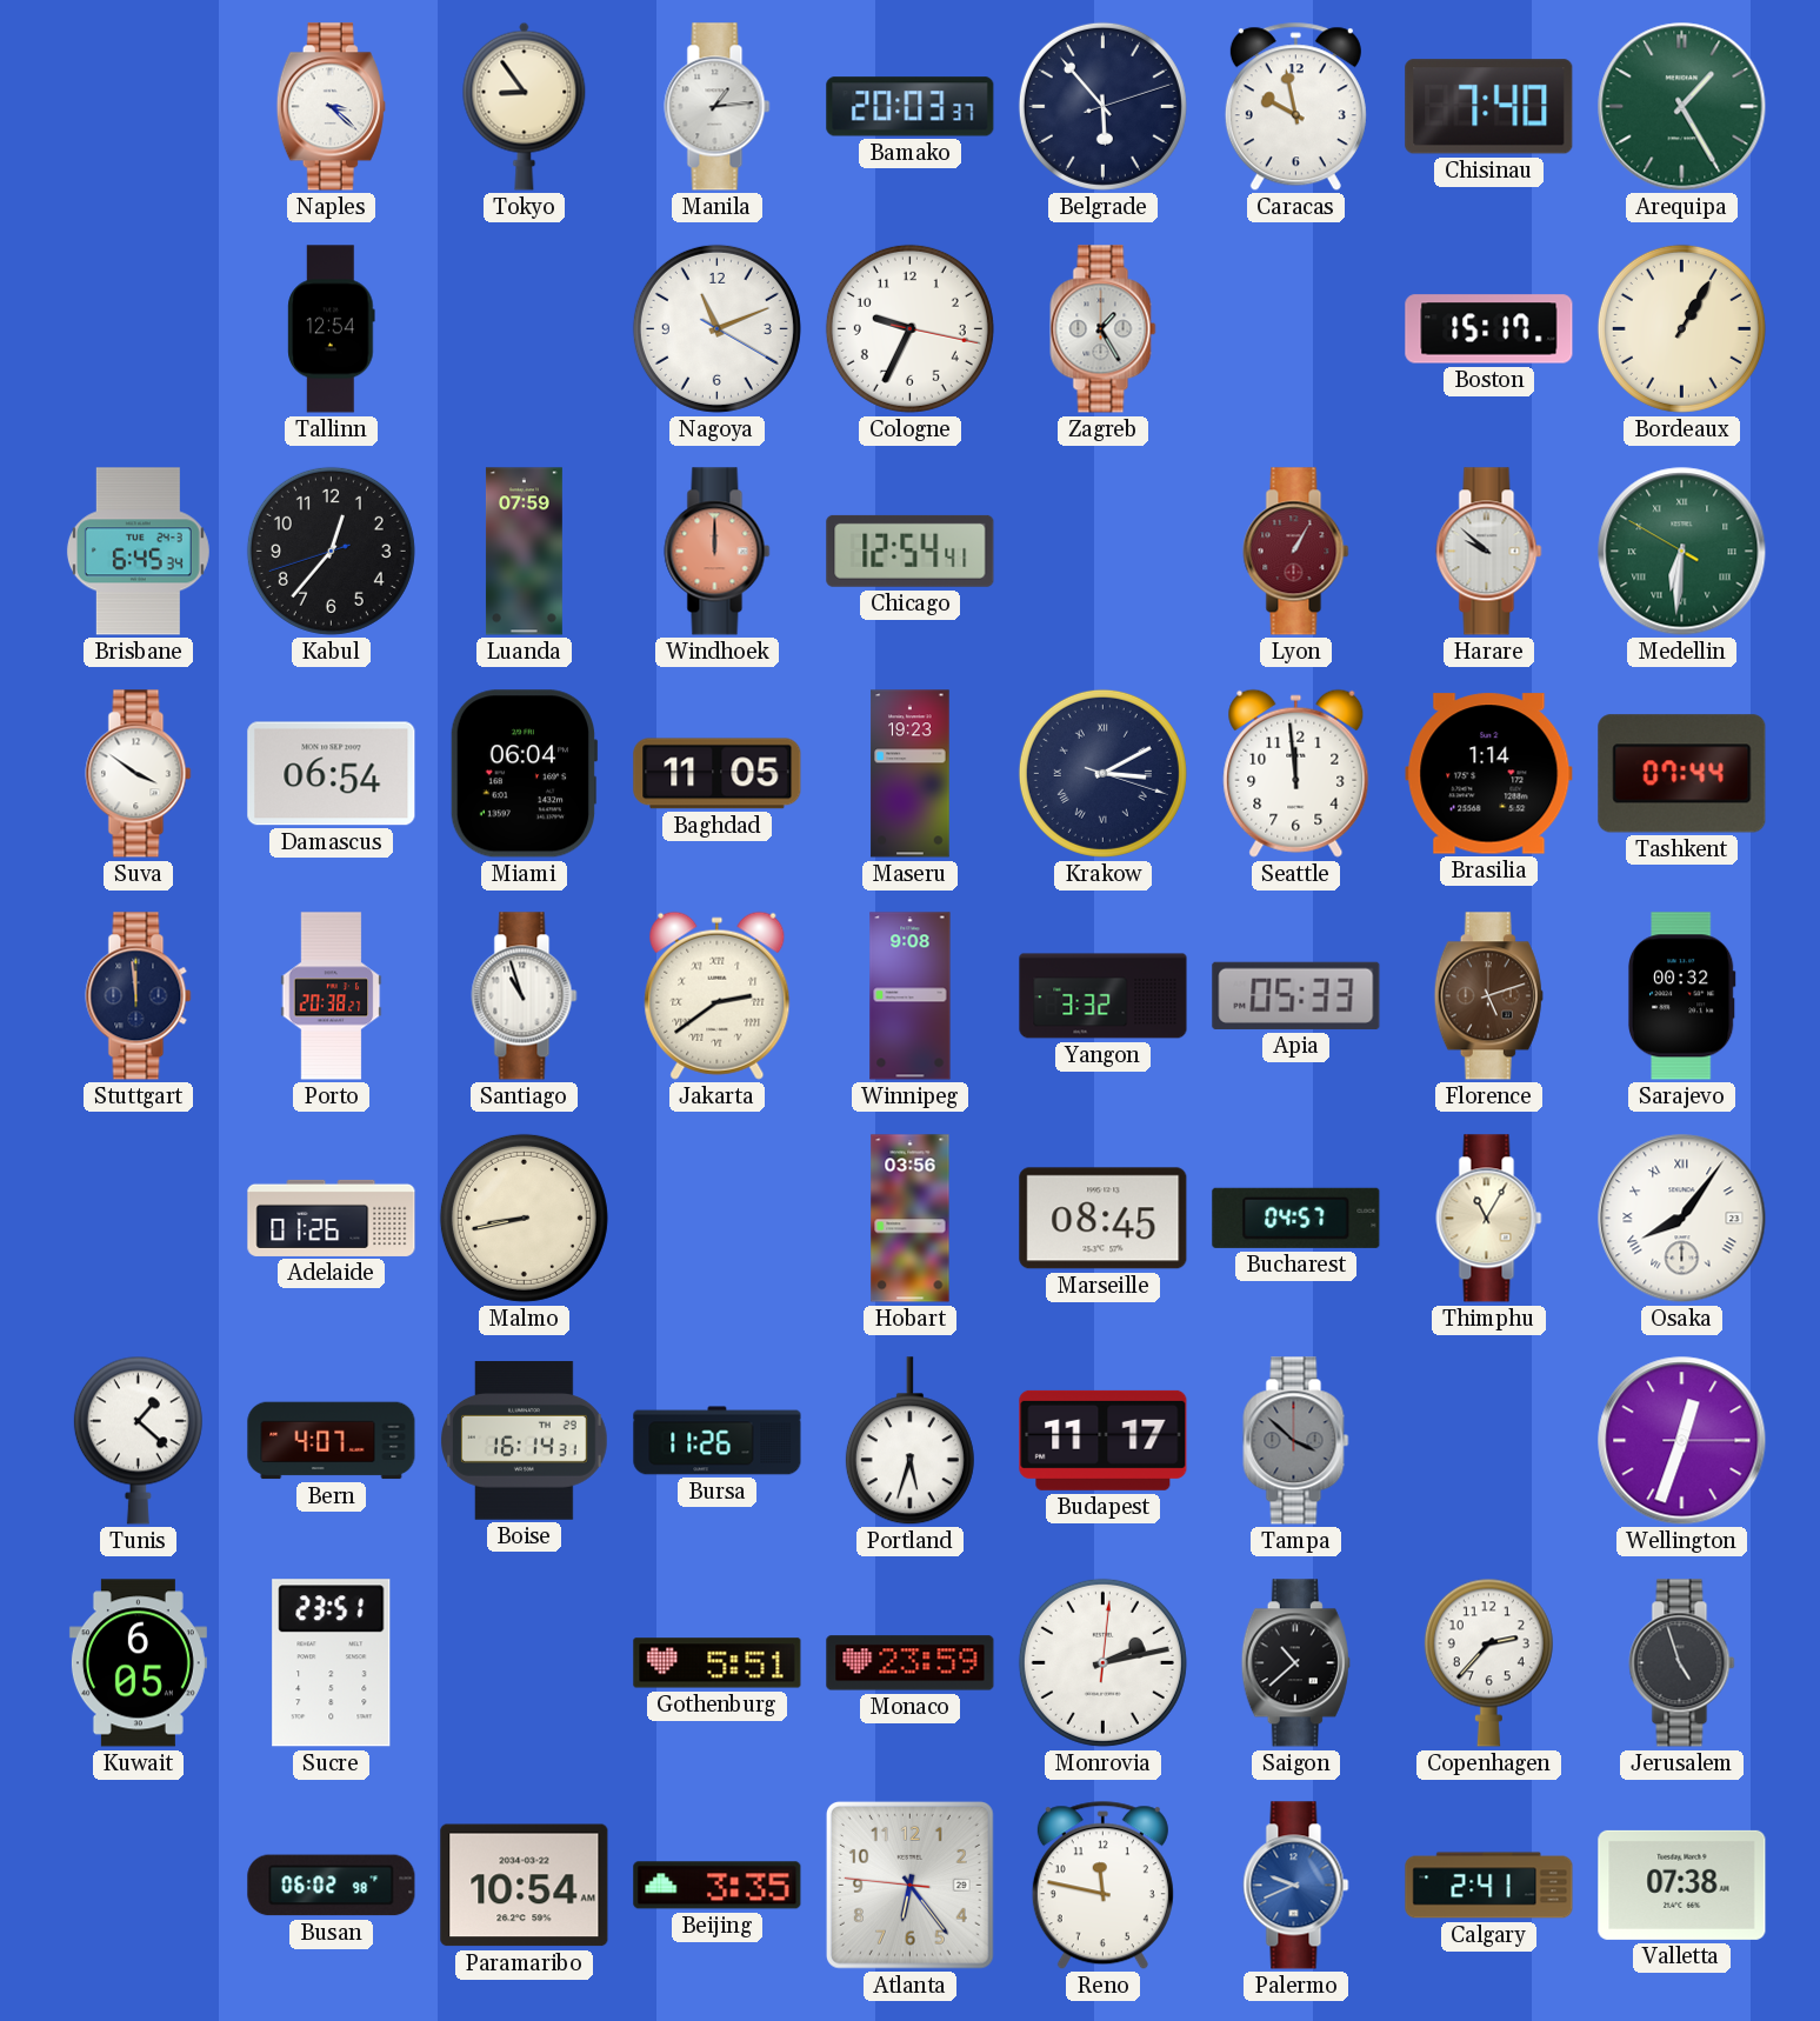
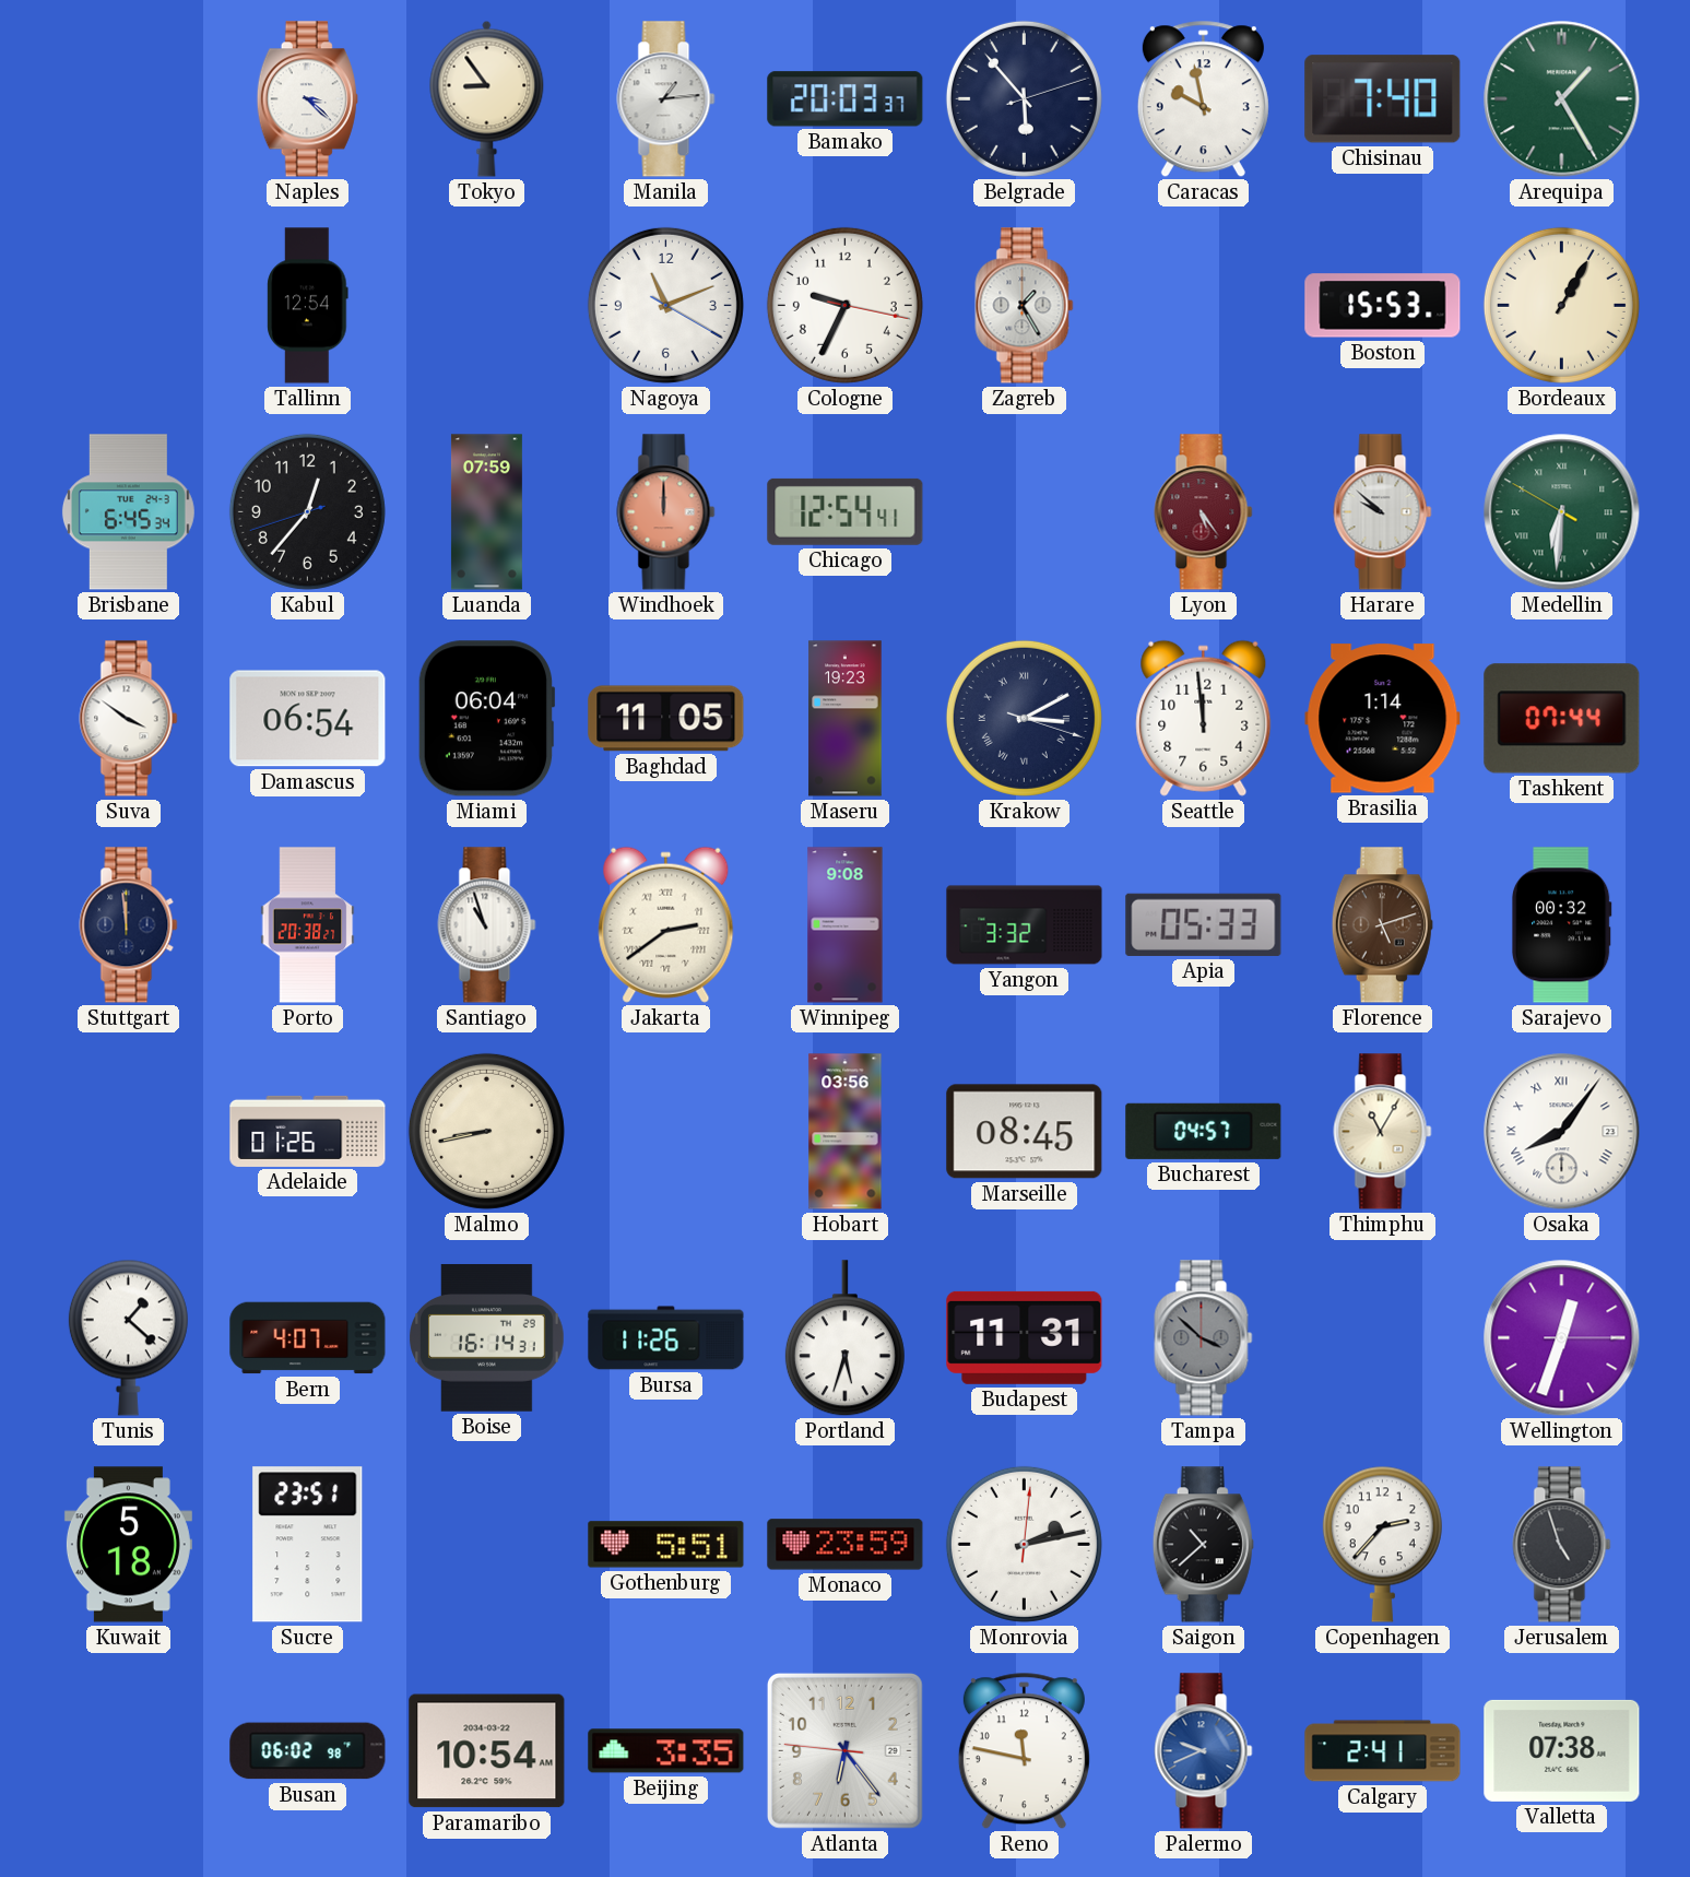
Boston: 15:17 -> 15:53 (1383, 306)
Lyon: 1:05 -> 5:24 (1204, 512)
Budapest: 11:17 -> 11:31 (1025, 1337)
Kuwait: 6:05 -> 5:18 (128, 1545)
